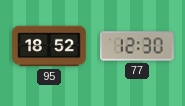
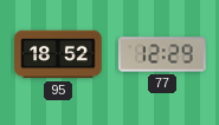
77: 12:30 -> 12:29 (162, 54)
